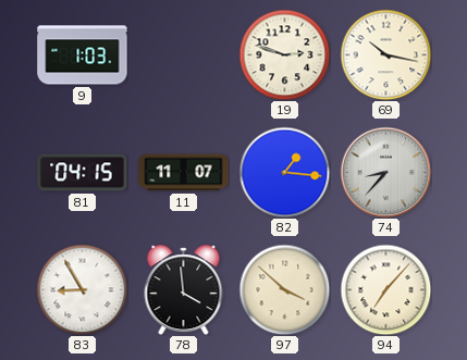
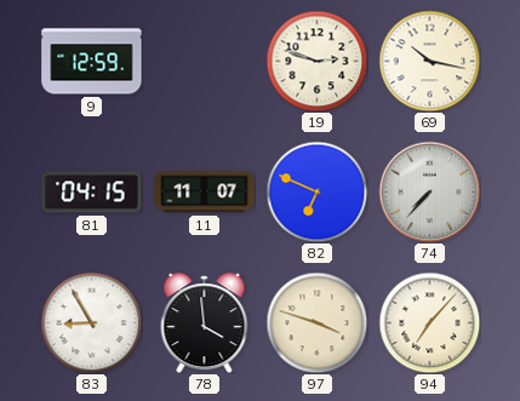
9: 1:03 -> 12:59 (92, 62)
82: 1:16 -> 6:49 (316, 191)
74: 8:37 -> 7:37 (429, 191)
97: 3:52 -> 3:48 (316, 322)
